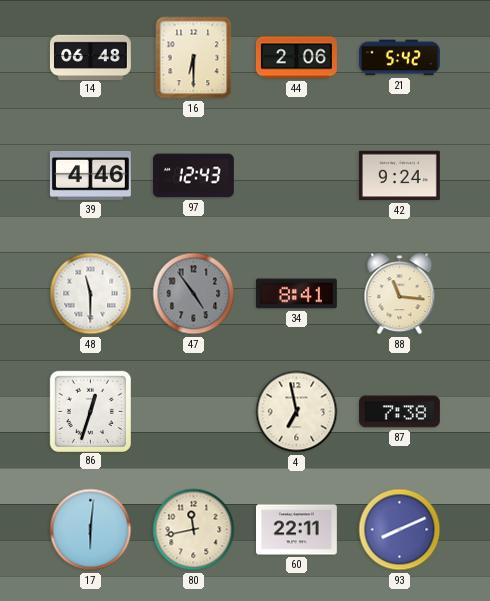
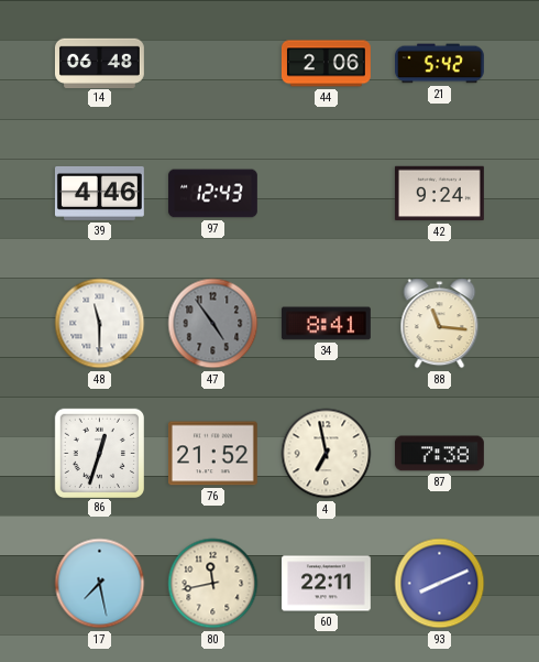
16: 6:30 -> none (194, 58)
76: none -> 21:52 (212, 454)
17: 6:01 -> 7:28 (100, 584)
